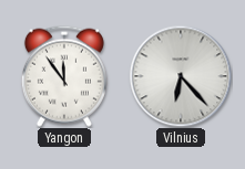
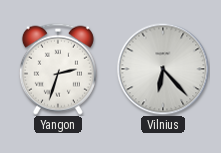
Yangon: 11:54 -> 2:33 (58, 69)
